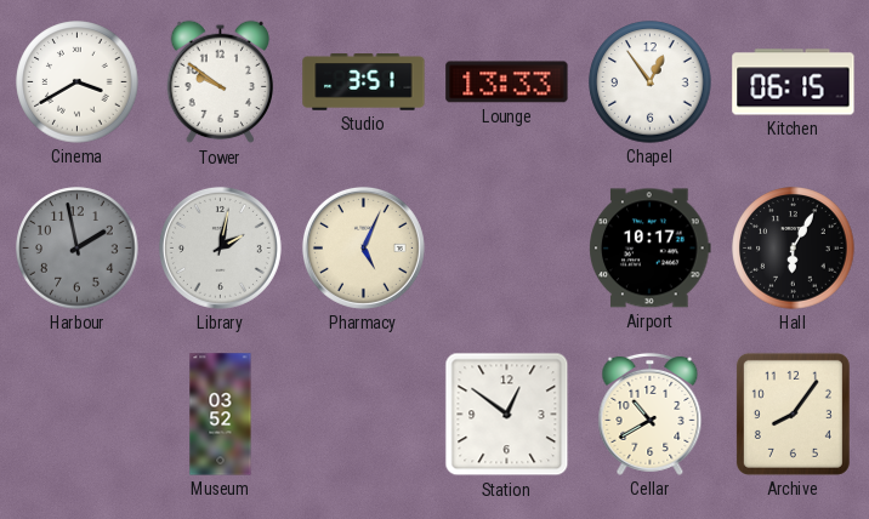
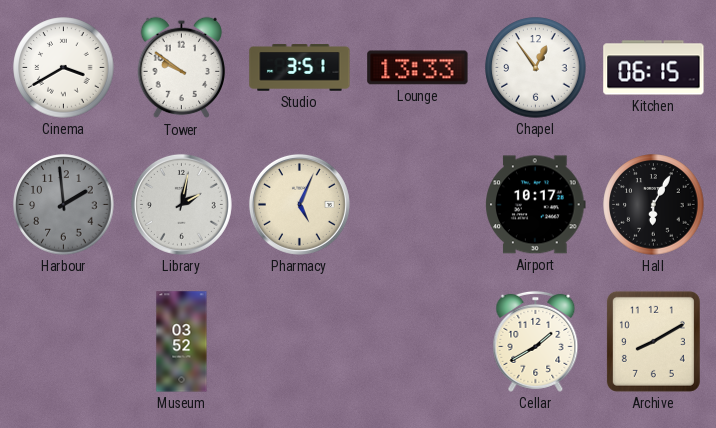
Harbour: 1:58 -> 1:59 (64, 205)
Station: 12:51 -> none (507, 415)
Cellar: 10:40 -> 1:40 (536, 341)
Archive: 8:06 -> 8:10 (653, 341)
